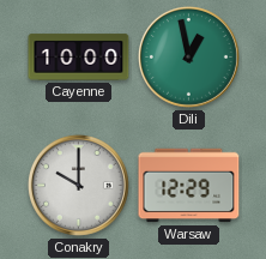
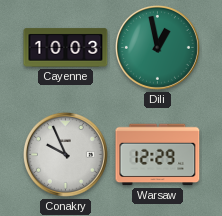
Cayenne: 10:00 -> 10:03 (66, 48)
Conakry: 10:00 -> 9:56 (65, 154)
